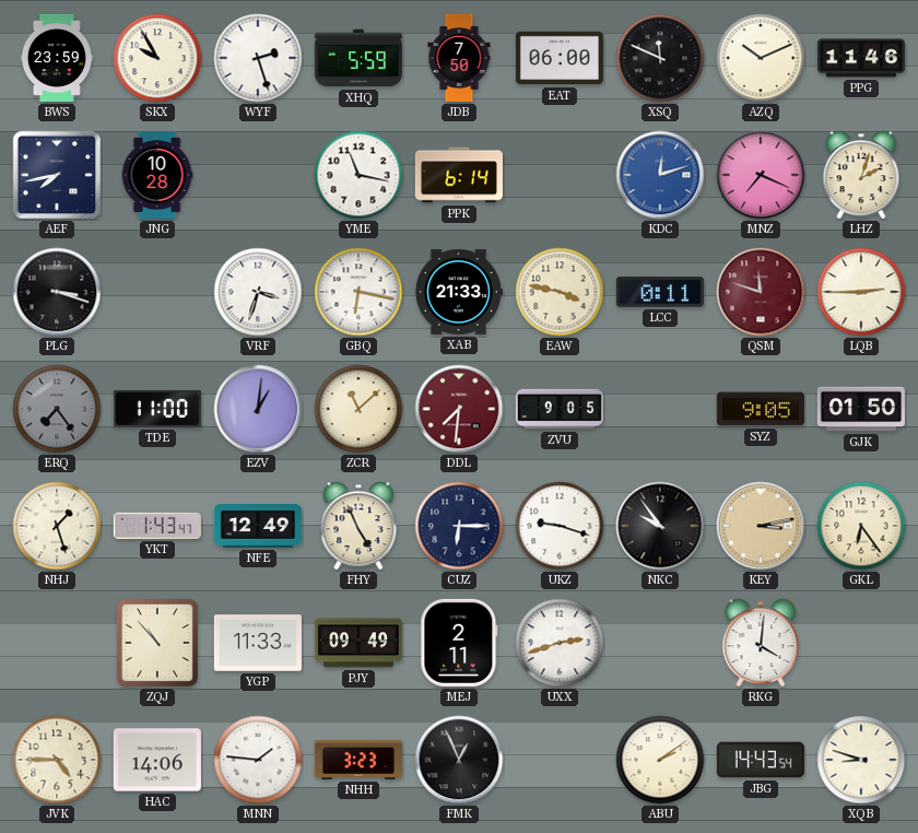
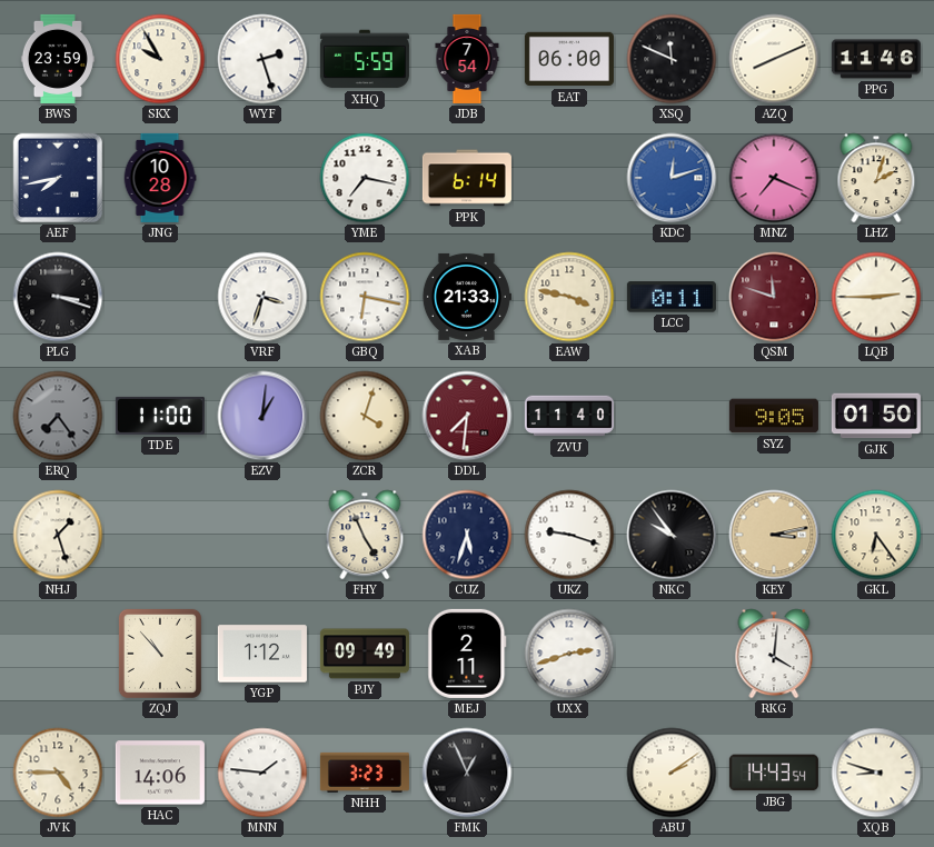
JDB: 7:50 -> 7:54 (467, 59)
AZQ: 10:11 -> 8:11 (774, 59)
YME: 11:17 -> 7:17 (365, 178)
ZCR: 11:08 -> 4:03 (365, 416)
ZVU: 9:05 -> 11:40 (569, 416)
YKT: 1:43 -> none (157, 526)
NFE: 12:49 -> none (258, 527)
CUZ: 6:15 -> 5:33 (467, 535)
YGP: 11:33 -> 1:12 (262, 654)
